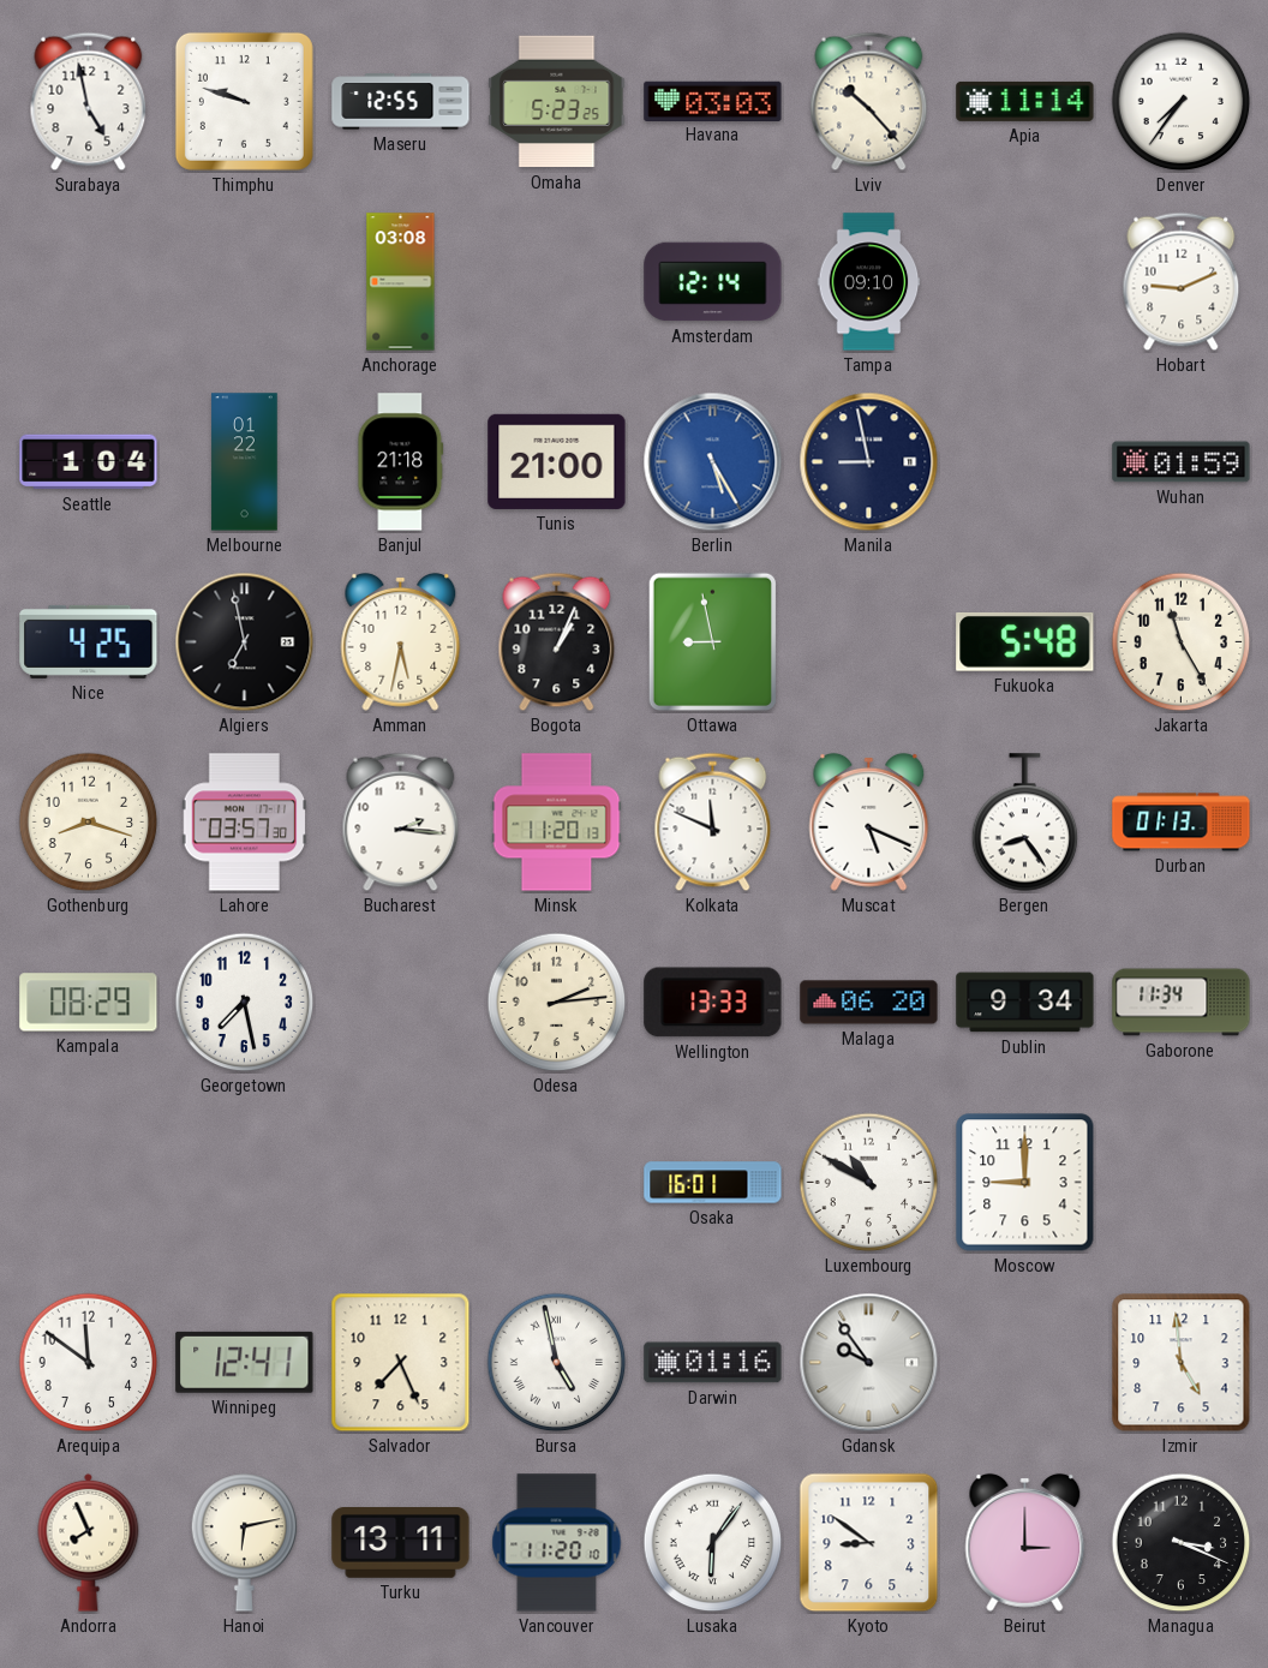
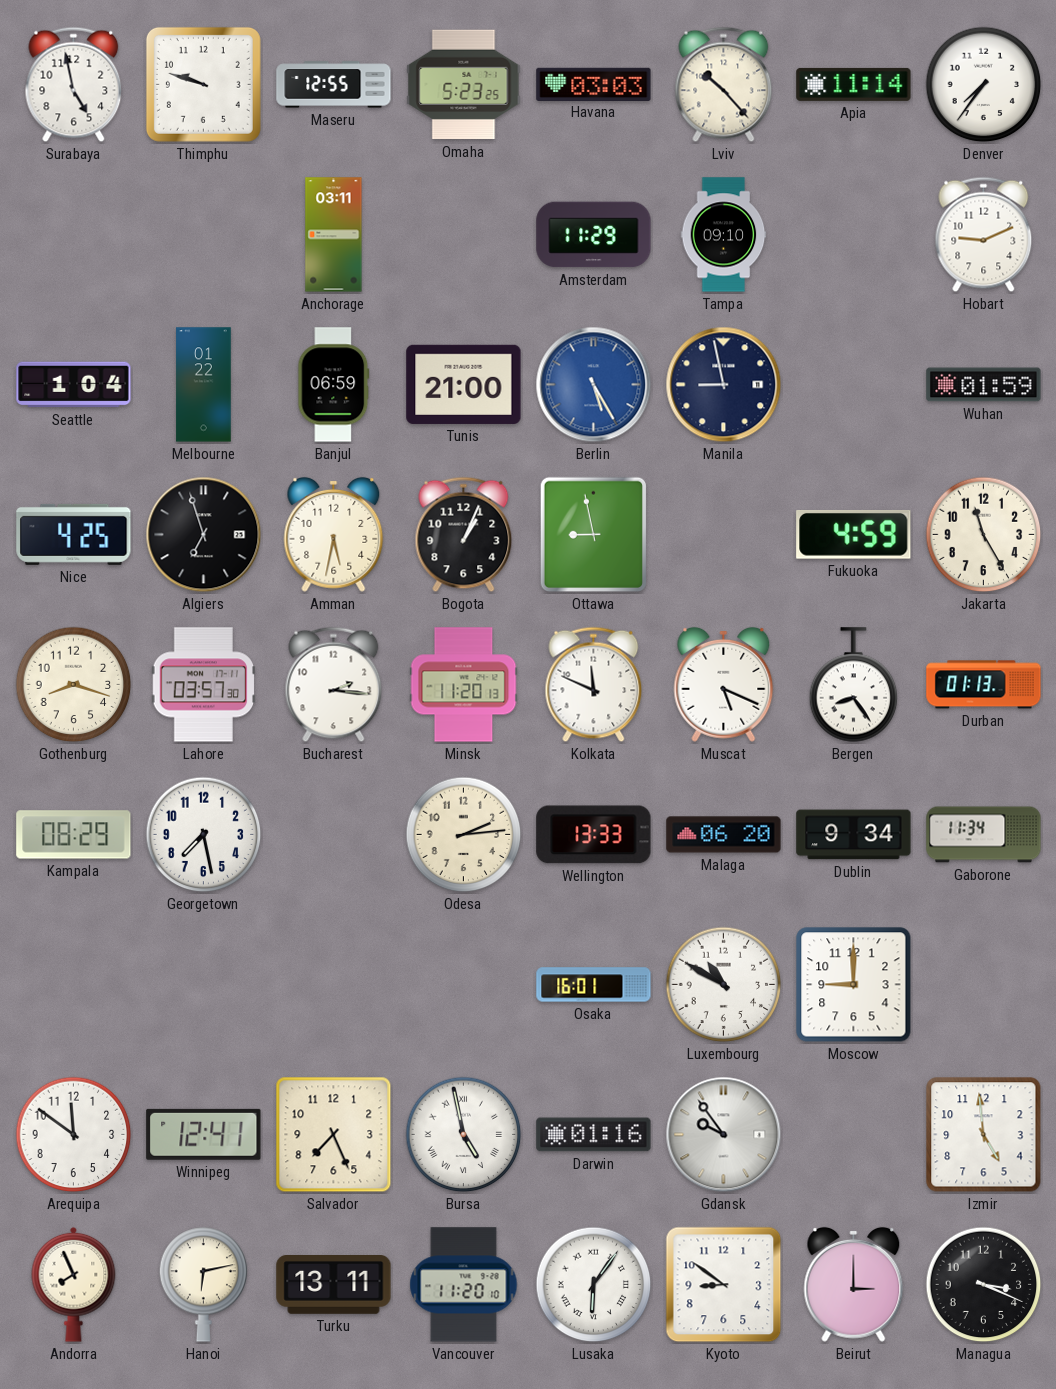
Anchorage: 03:08 -> 03:11 (334, 235)
Amsterdam: 12:14 -> 11:29 (594, 235)
Banjul: 21:18 -> 06:59 (334, 385)
Algiers: 6:58 -> 6:57 (204, 535)
Fukuoka: 5:48 -> 4:59 (854, 535)
